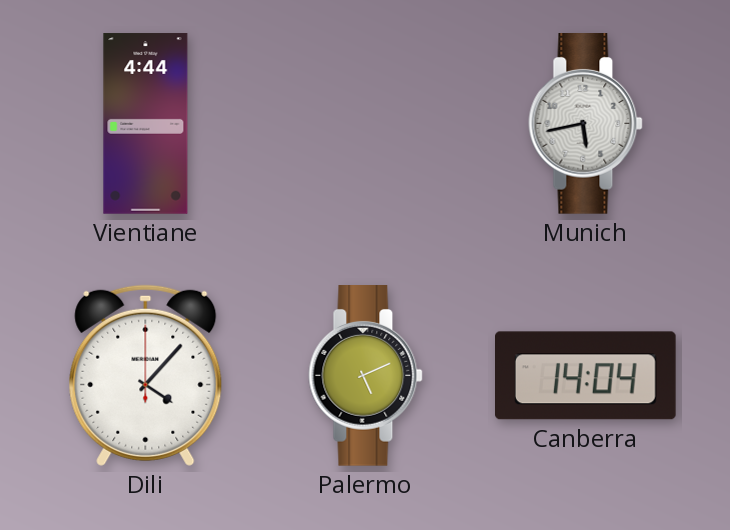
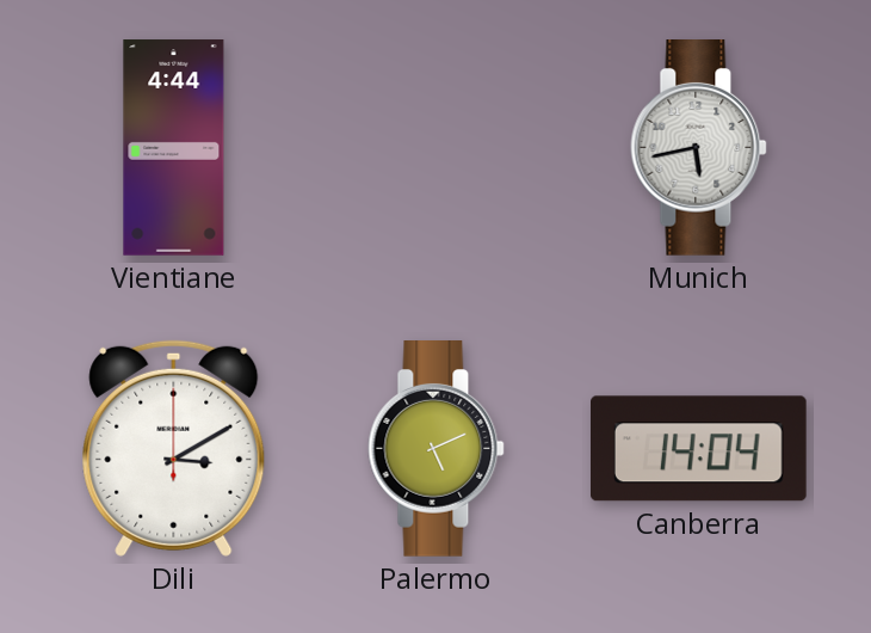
Dili: 4:07 -> 3:10 (174, 448)
